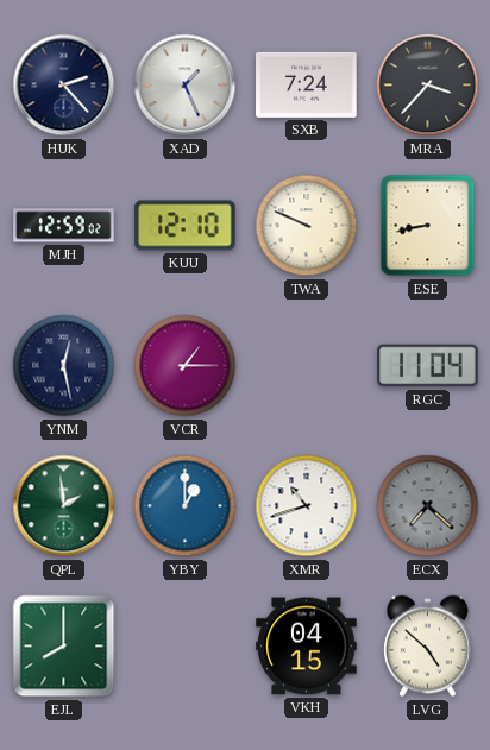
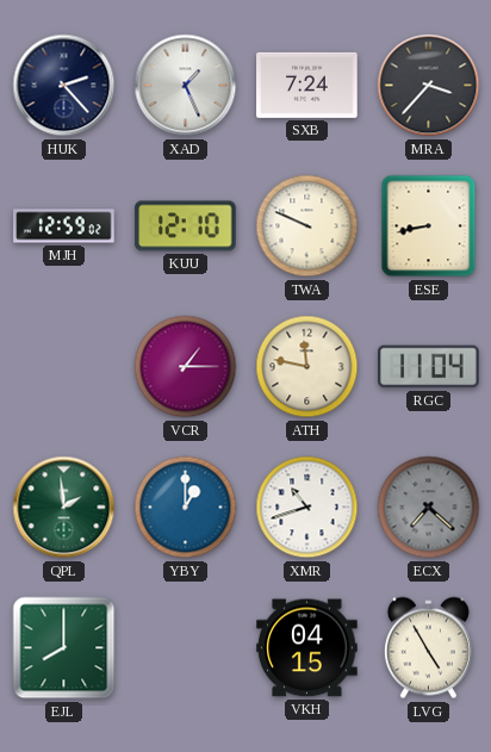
YNM: 12:28 -> none (64, 366)
ATH: none -> 11:47 (307, 367)
LVG: 4:52 -> 4:55 (428, 648)
